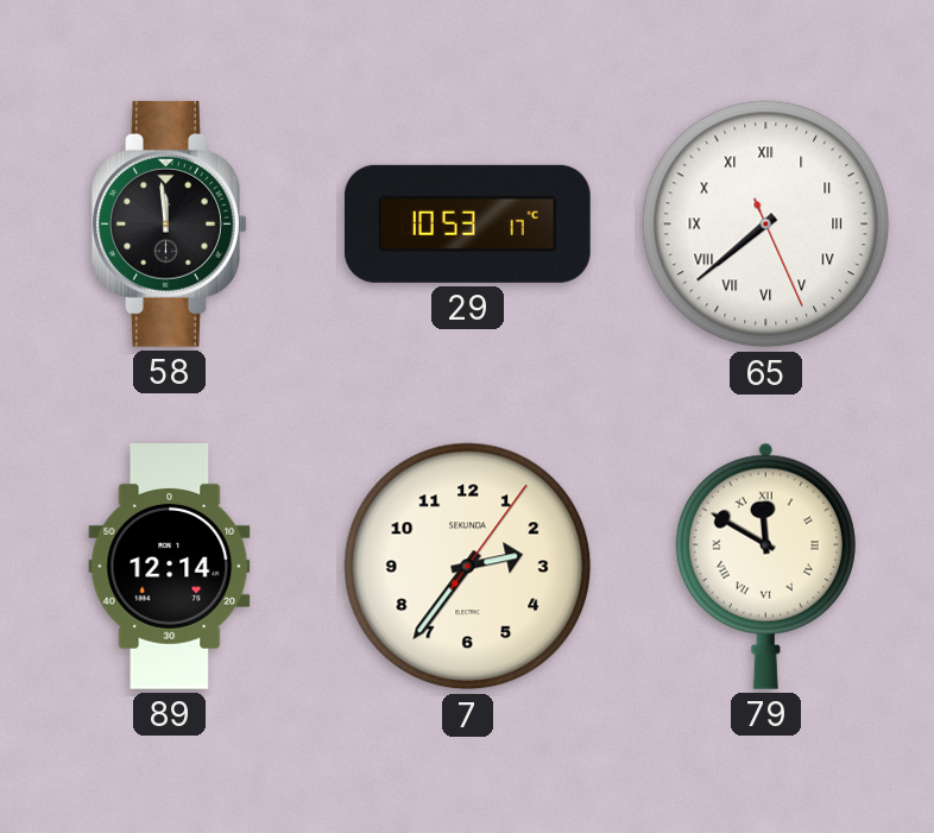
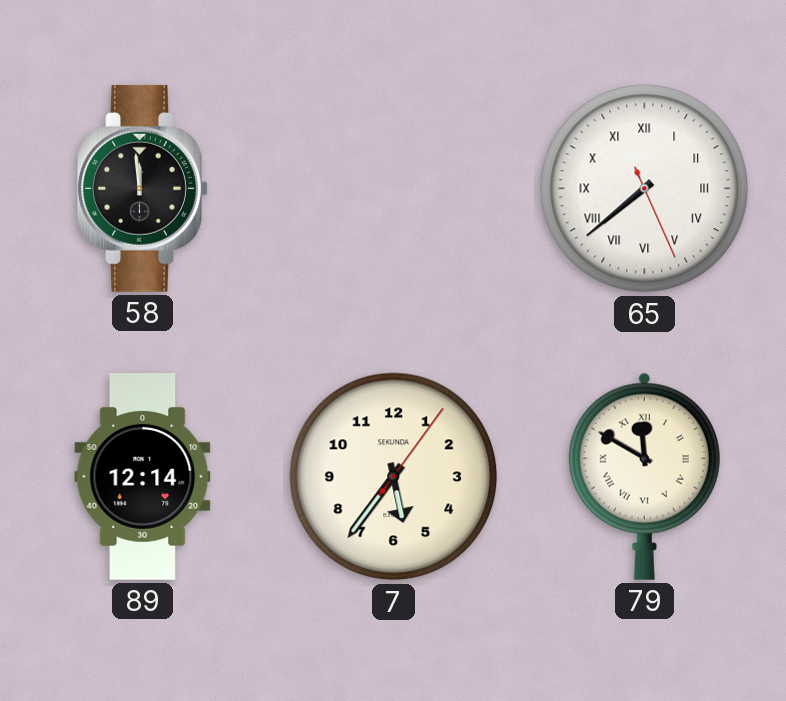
29: 10:53 -> none (467, 223)
7: 2:36 -> 5:36 (394, 477)
